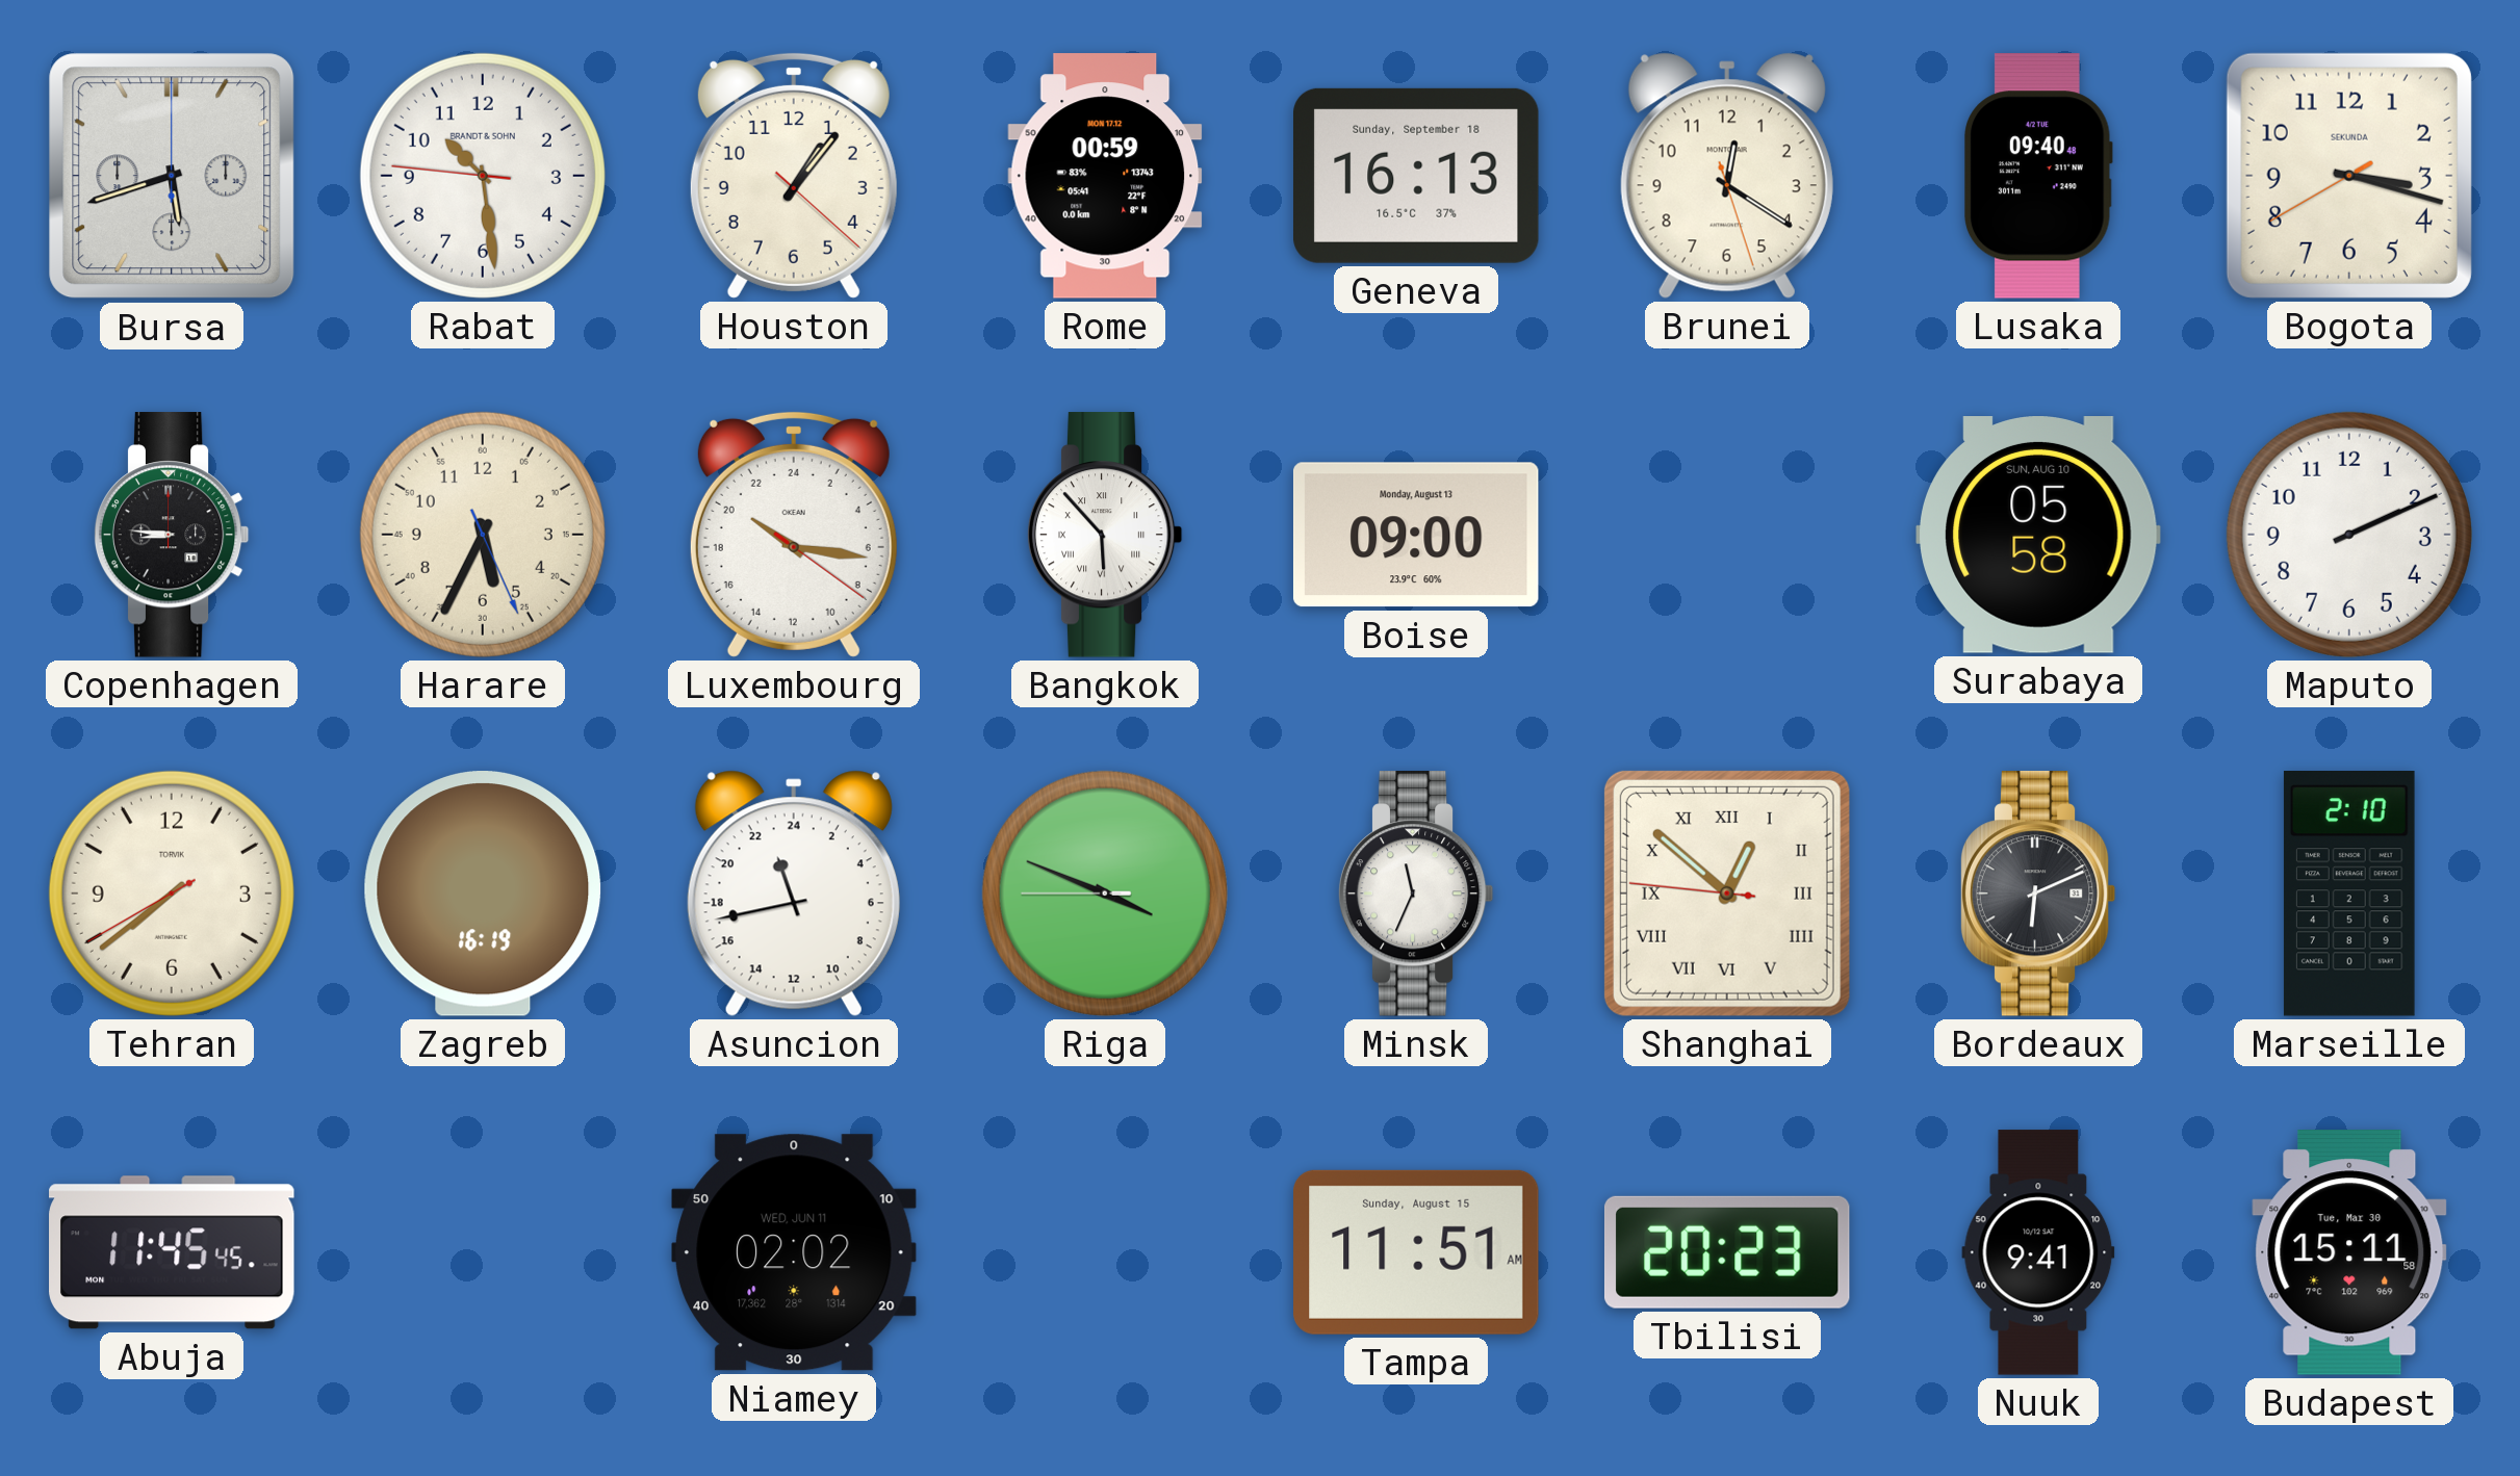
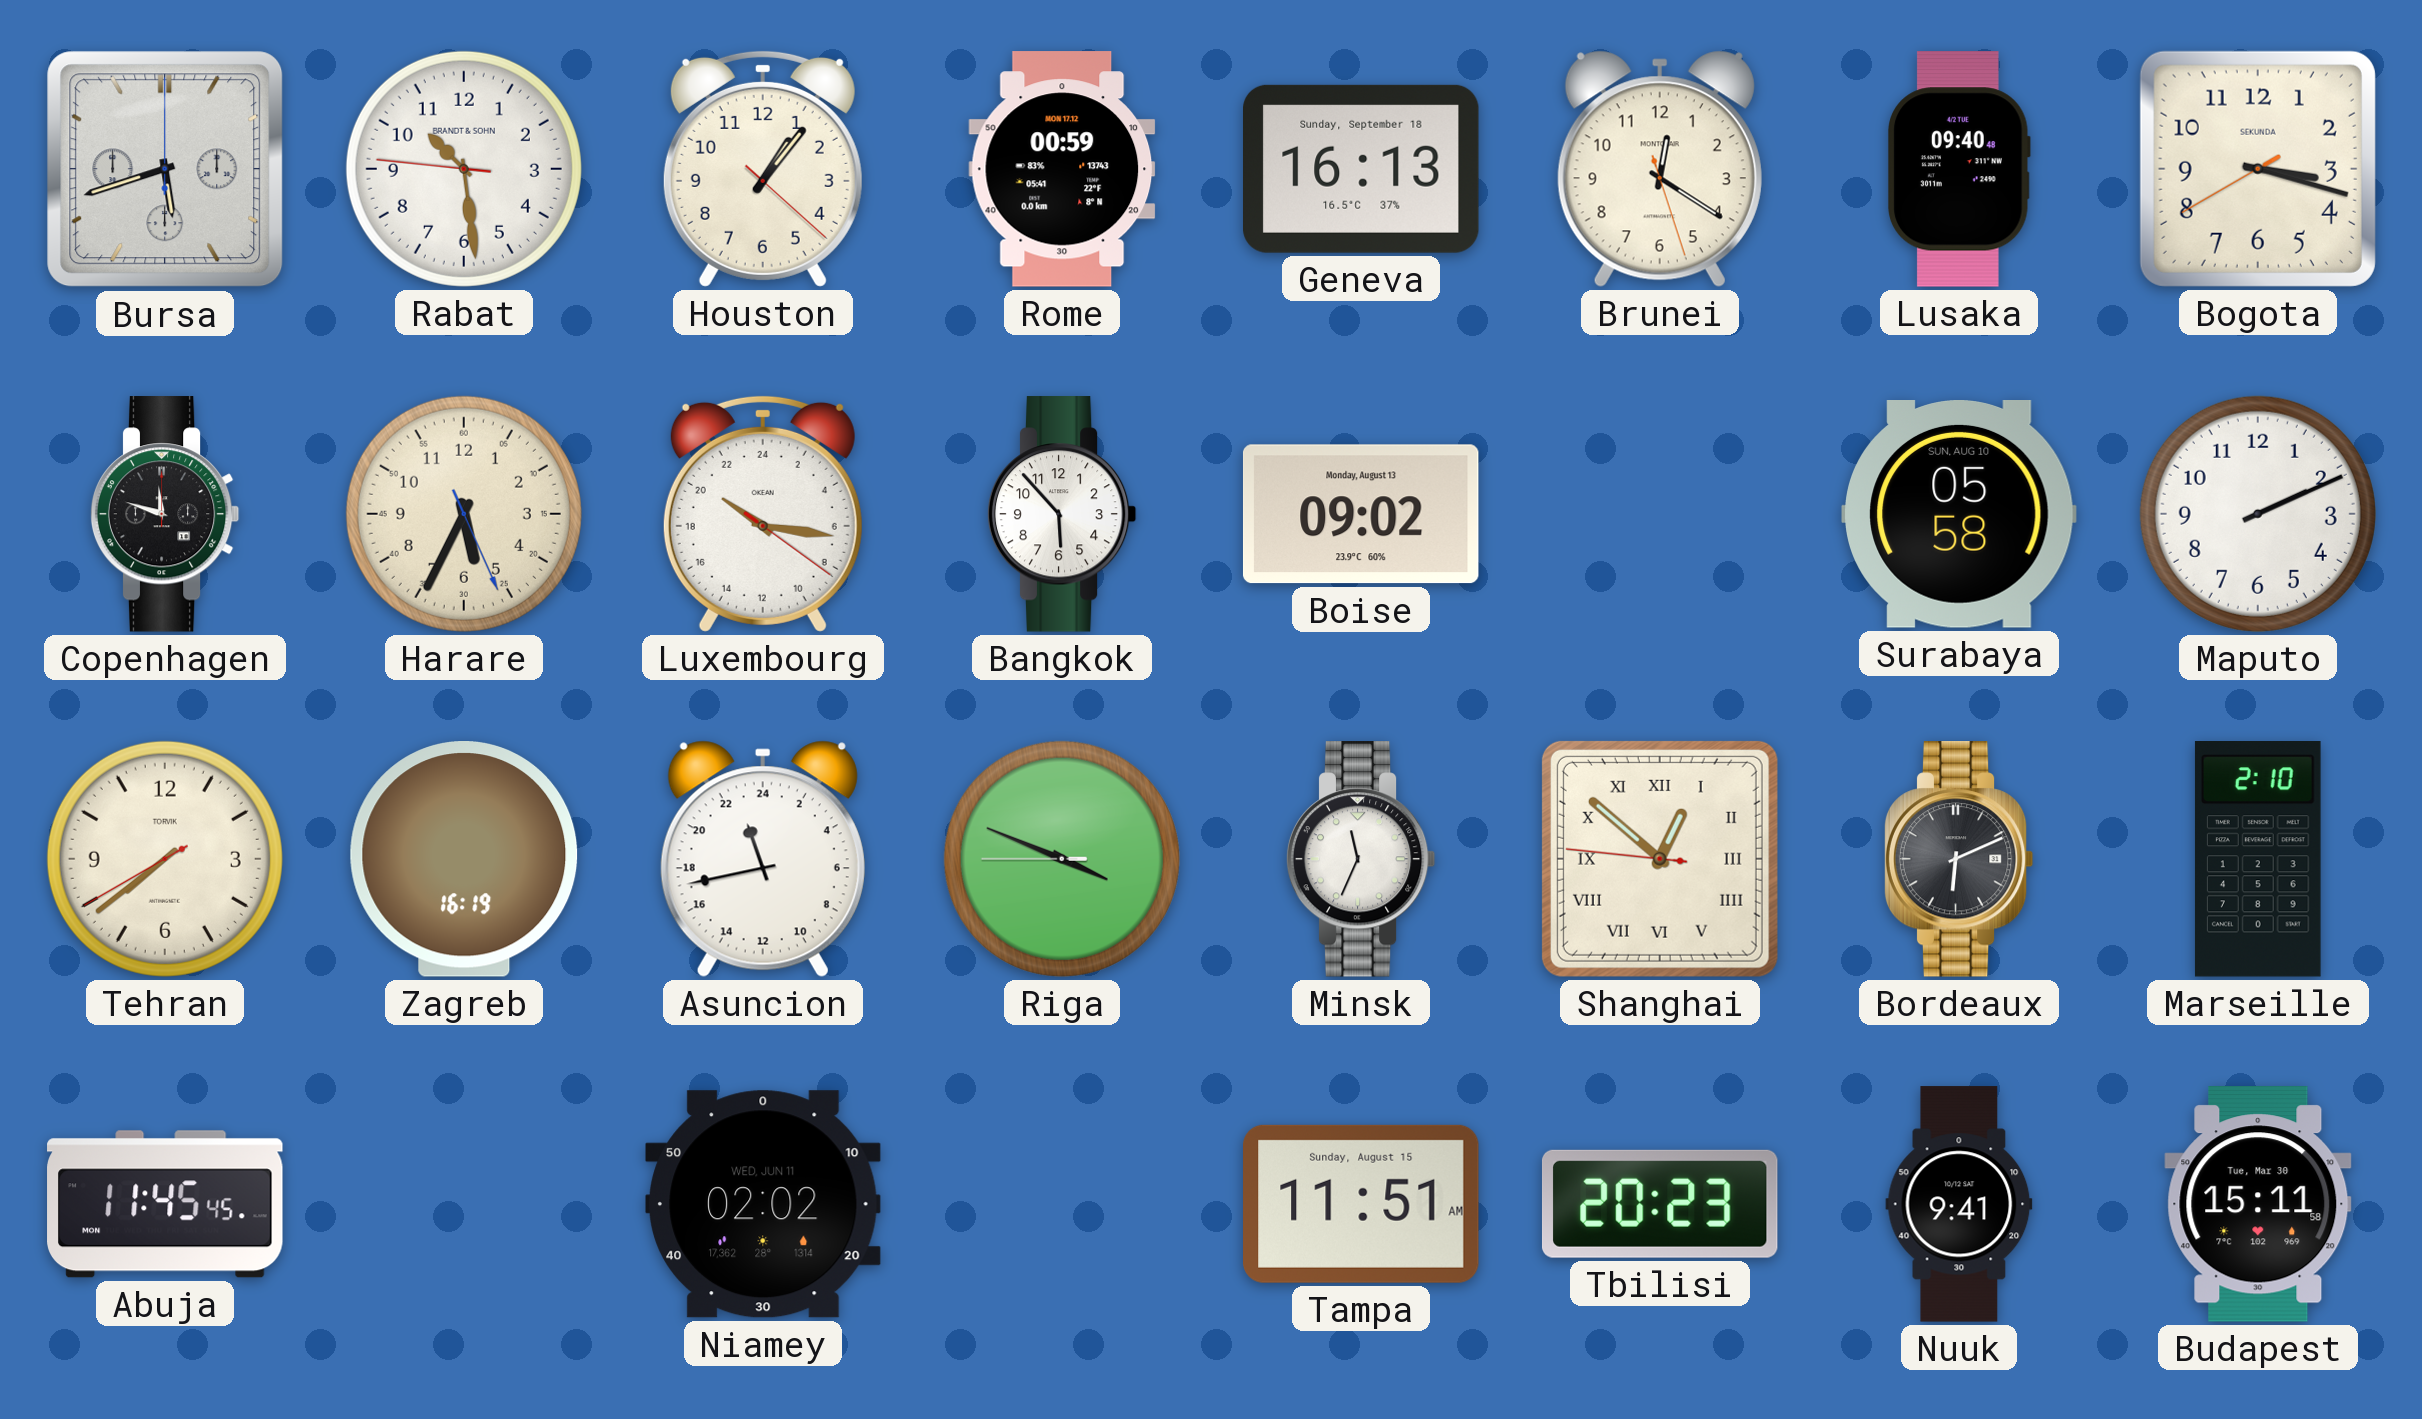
Copenhagen: 8:46 -> 11:48 (165, 514)
Bangkok numerals: Roman -> Arabic (1062, 514)
Boise: 09:00 -> 09:02 (1361, 514)
